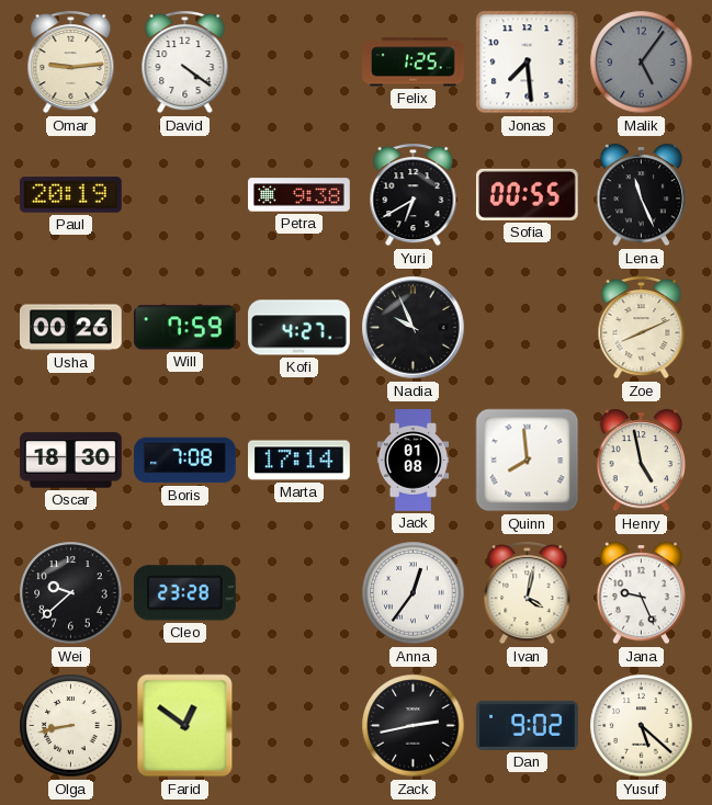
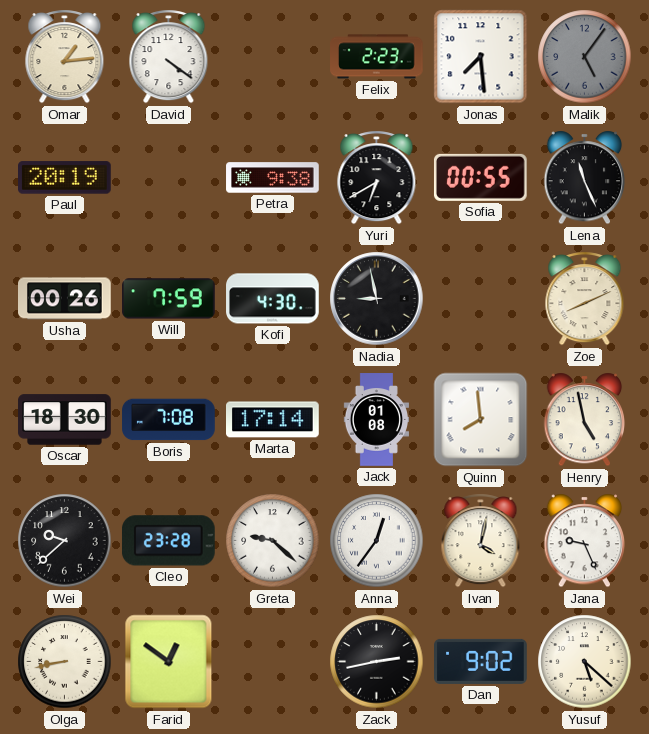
Omar: 9:14 -> 1:14 (65, 57)
Felix: 1:25 -> 2:23 (377, 57)
Kofi: 4:27 -> 4:30 (273, 299)
Nadia: 9:56 -> 8:58 (377, 299)
Greta: none -> 9:22 (273, 541)
